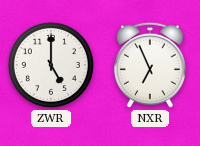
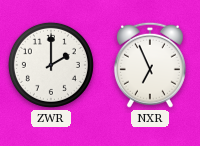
ZWR: 5:00 -> 2:00 (51, 65)
